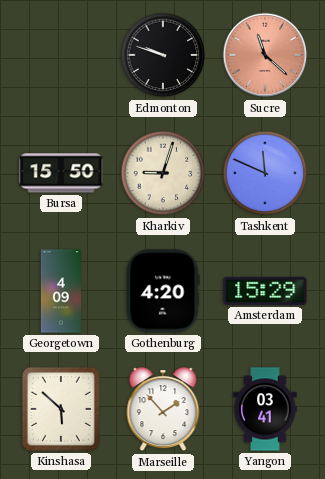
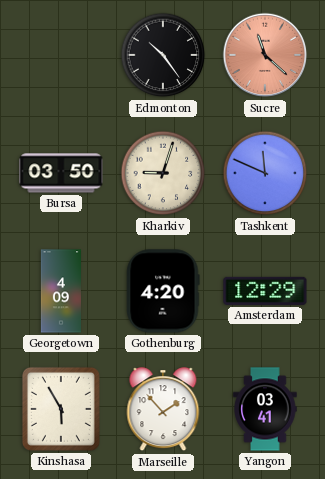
Edmonton: 9:48 -> 10:24 (163, 55)
Bursa: 15:50 -> 03:50 (61, 173)
Amsterdam: 15:29 -> 12:29 (265, 291)
Kinshasa: 5:52 -> 5:55 (61, 409)
